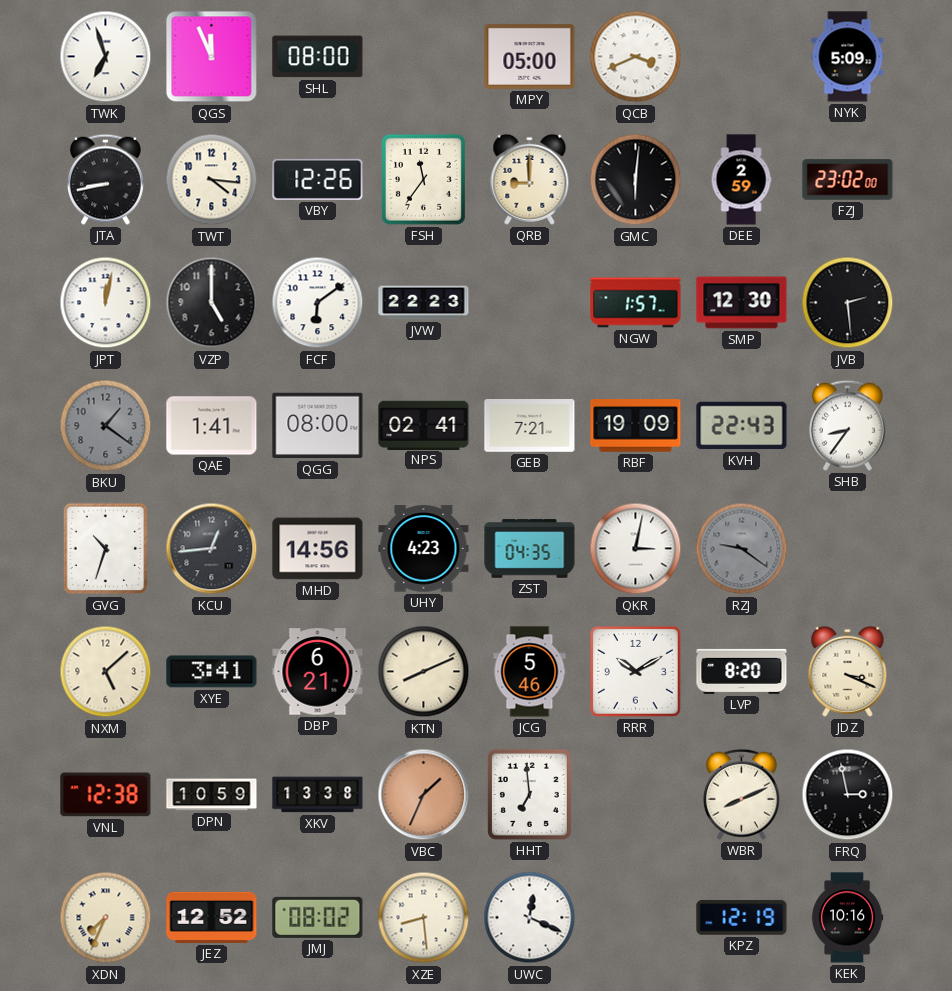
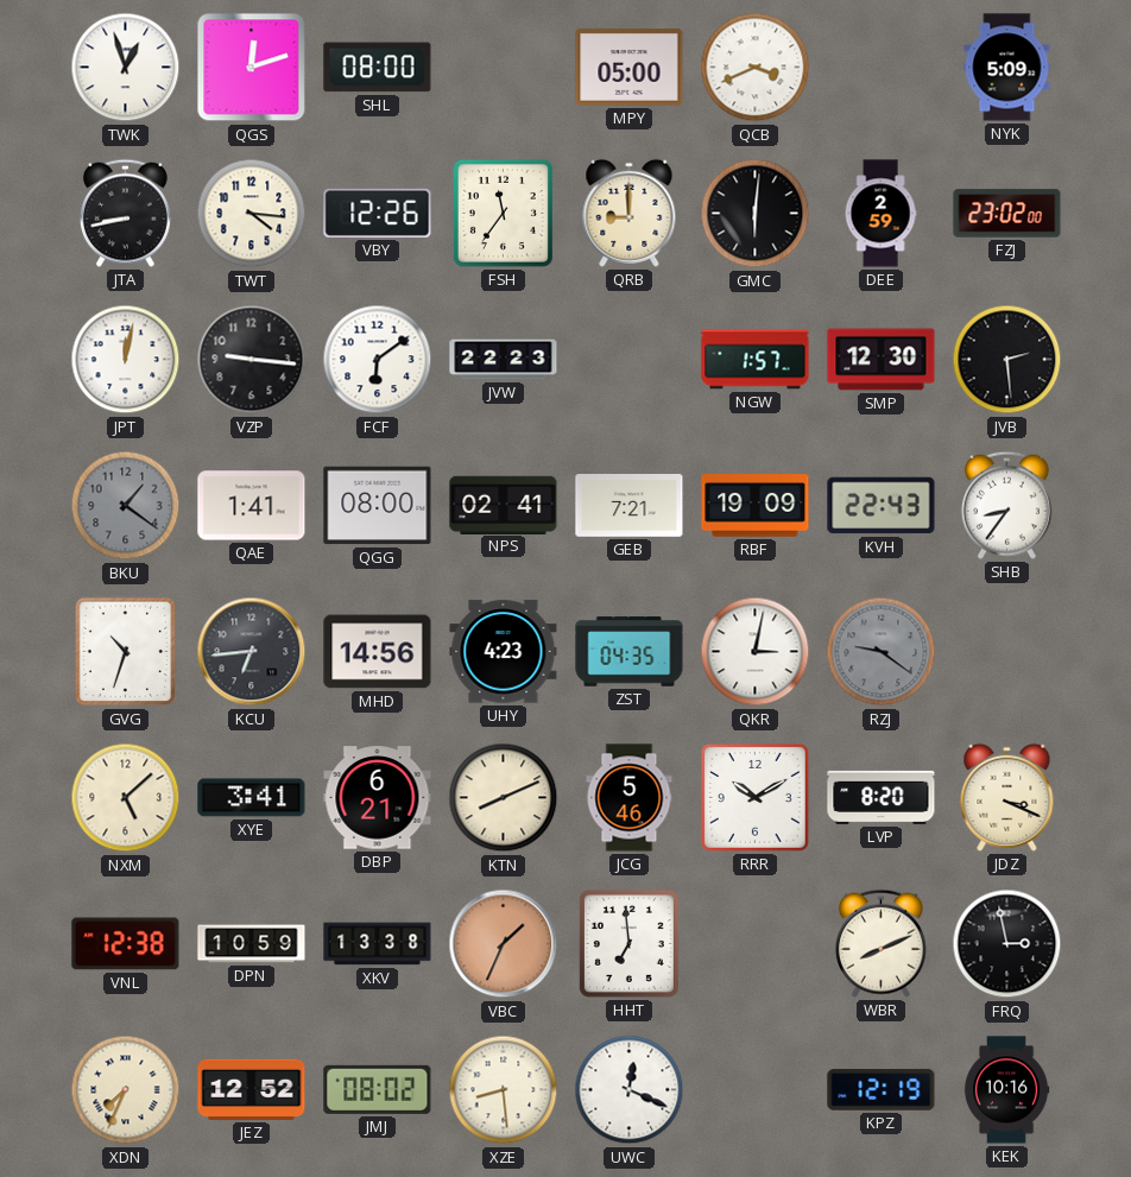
TWK: 6:57 -> 12:57 (126, 68)
QGS: 11:56 -> 12:12 (252, 68)
VZP: 5:00 -> 9:16 (252, 360)
KCU: 12:44 -> 6:44 (252, 652)
